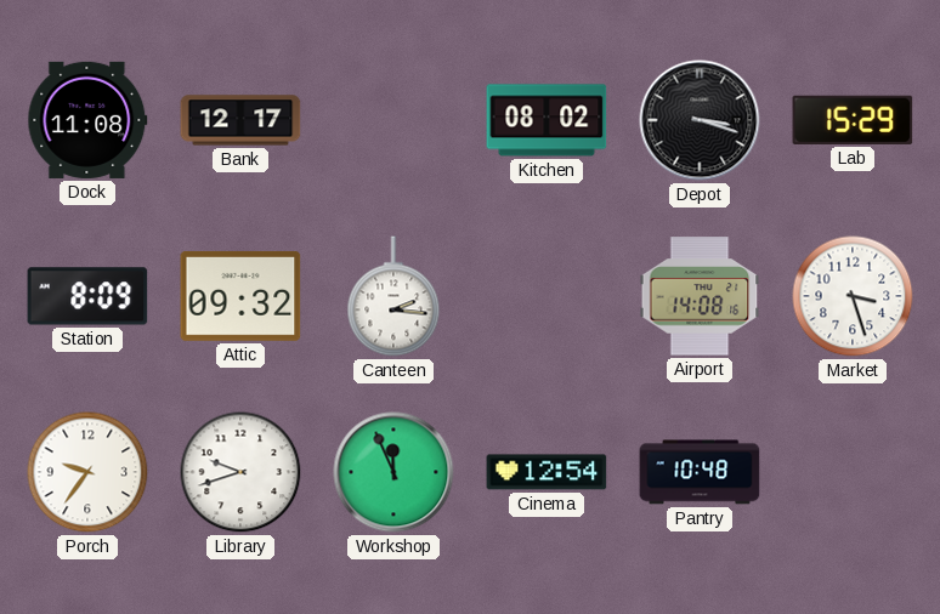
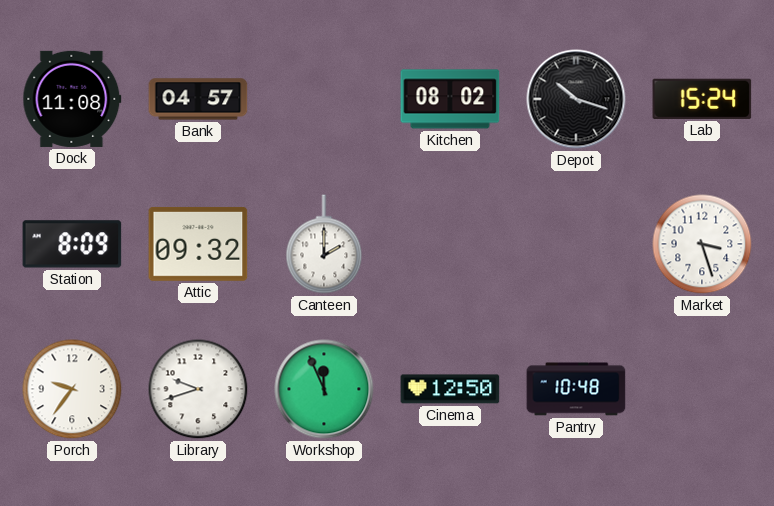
Bank: 12:17 -> 04:57 (198, 99)
Depot: 3:18 -> 10:18 (576, 99)
Lab: 15:29 -> 15:24 (702, 99)
Canteen: 2:16 -> 2:00 (324, 244)
Airport: 14:08 -> none (700, 296)
Cinema: 12:54 -> 12:50 (450, 389)
